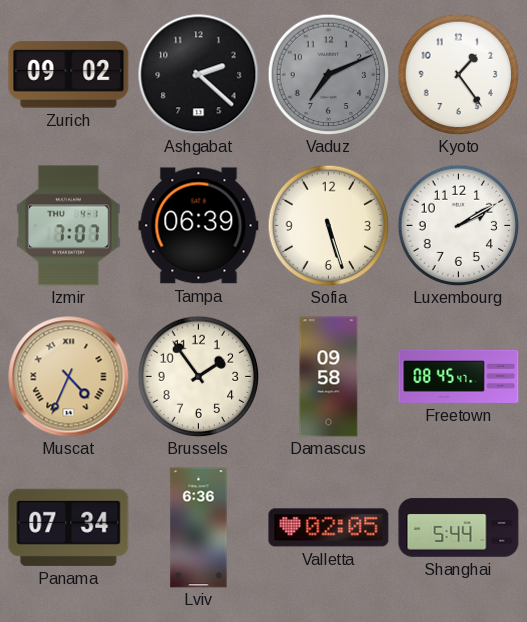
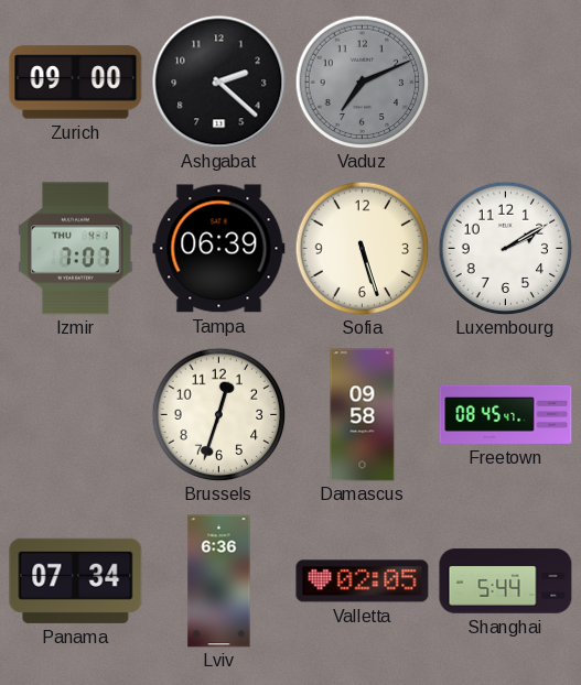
Zurich: 09:02 -> 09:00 (76, 83)
Kyoto: 1:24 -> none (458, 74)
Muscat: 4:34 -> none (69, 377)
Brussels: 1:54 -> 12:33 (218, 414)
